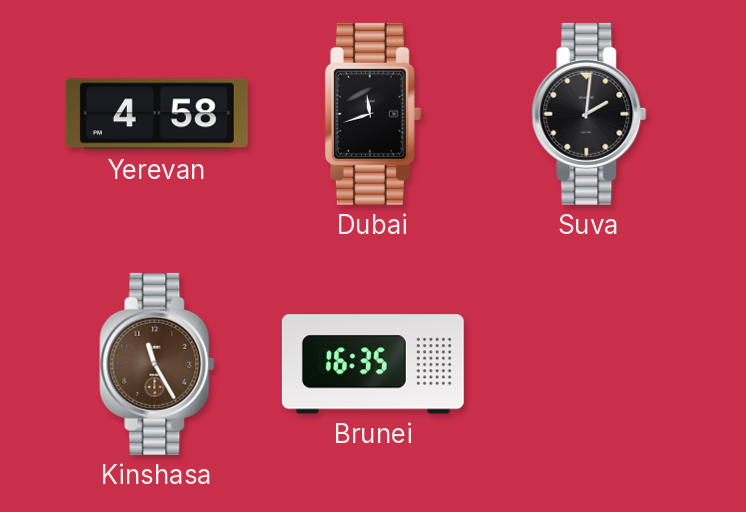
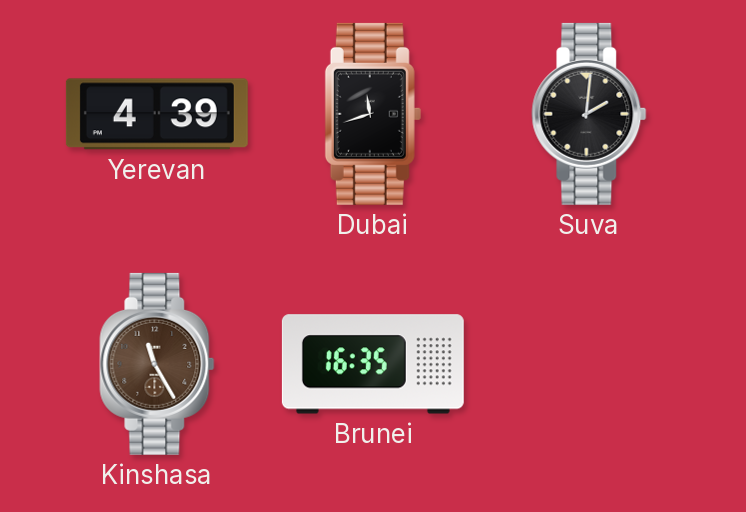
Yerevan: 4:58 -> 4:39 (157, 114)
